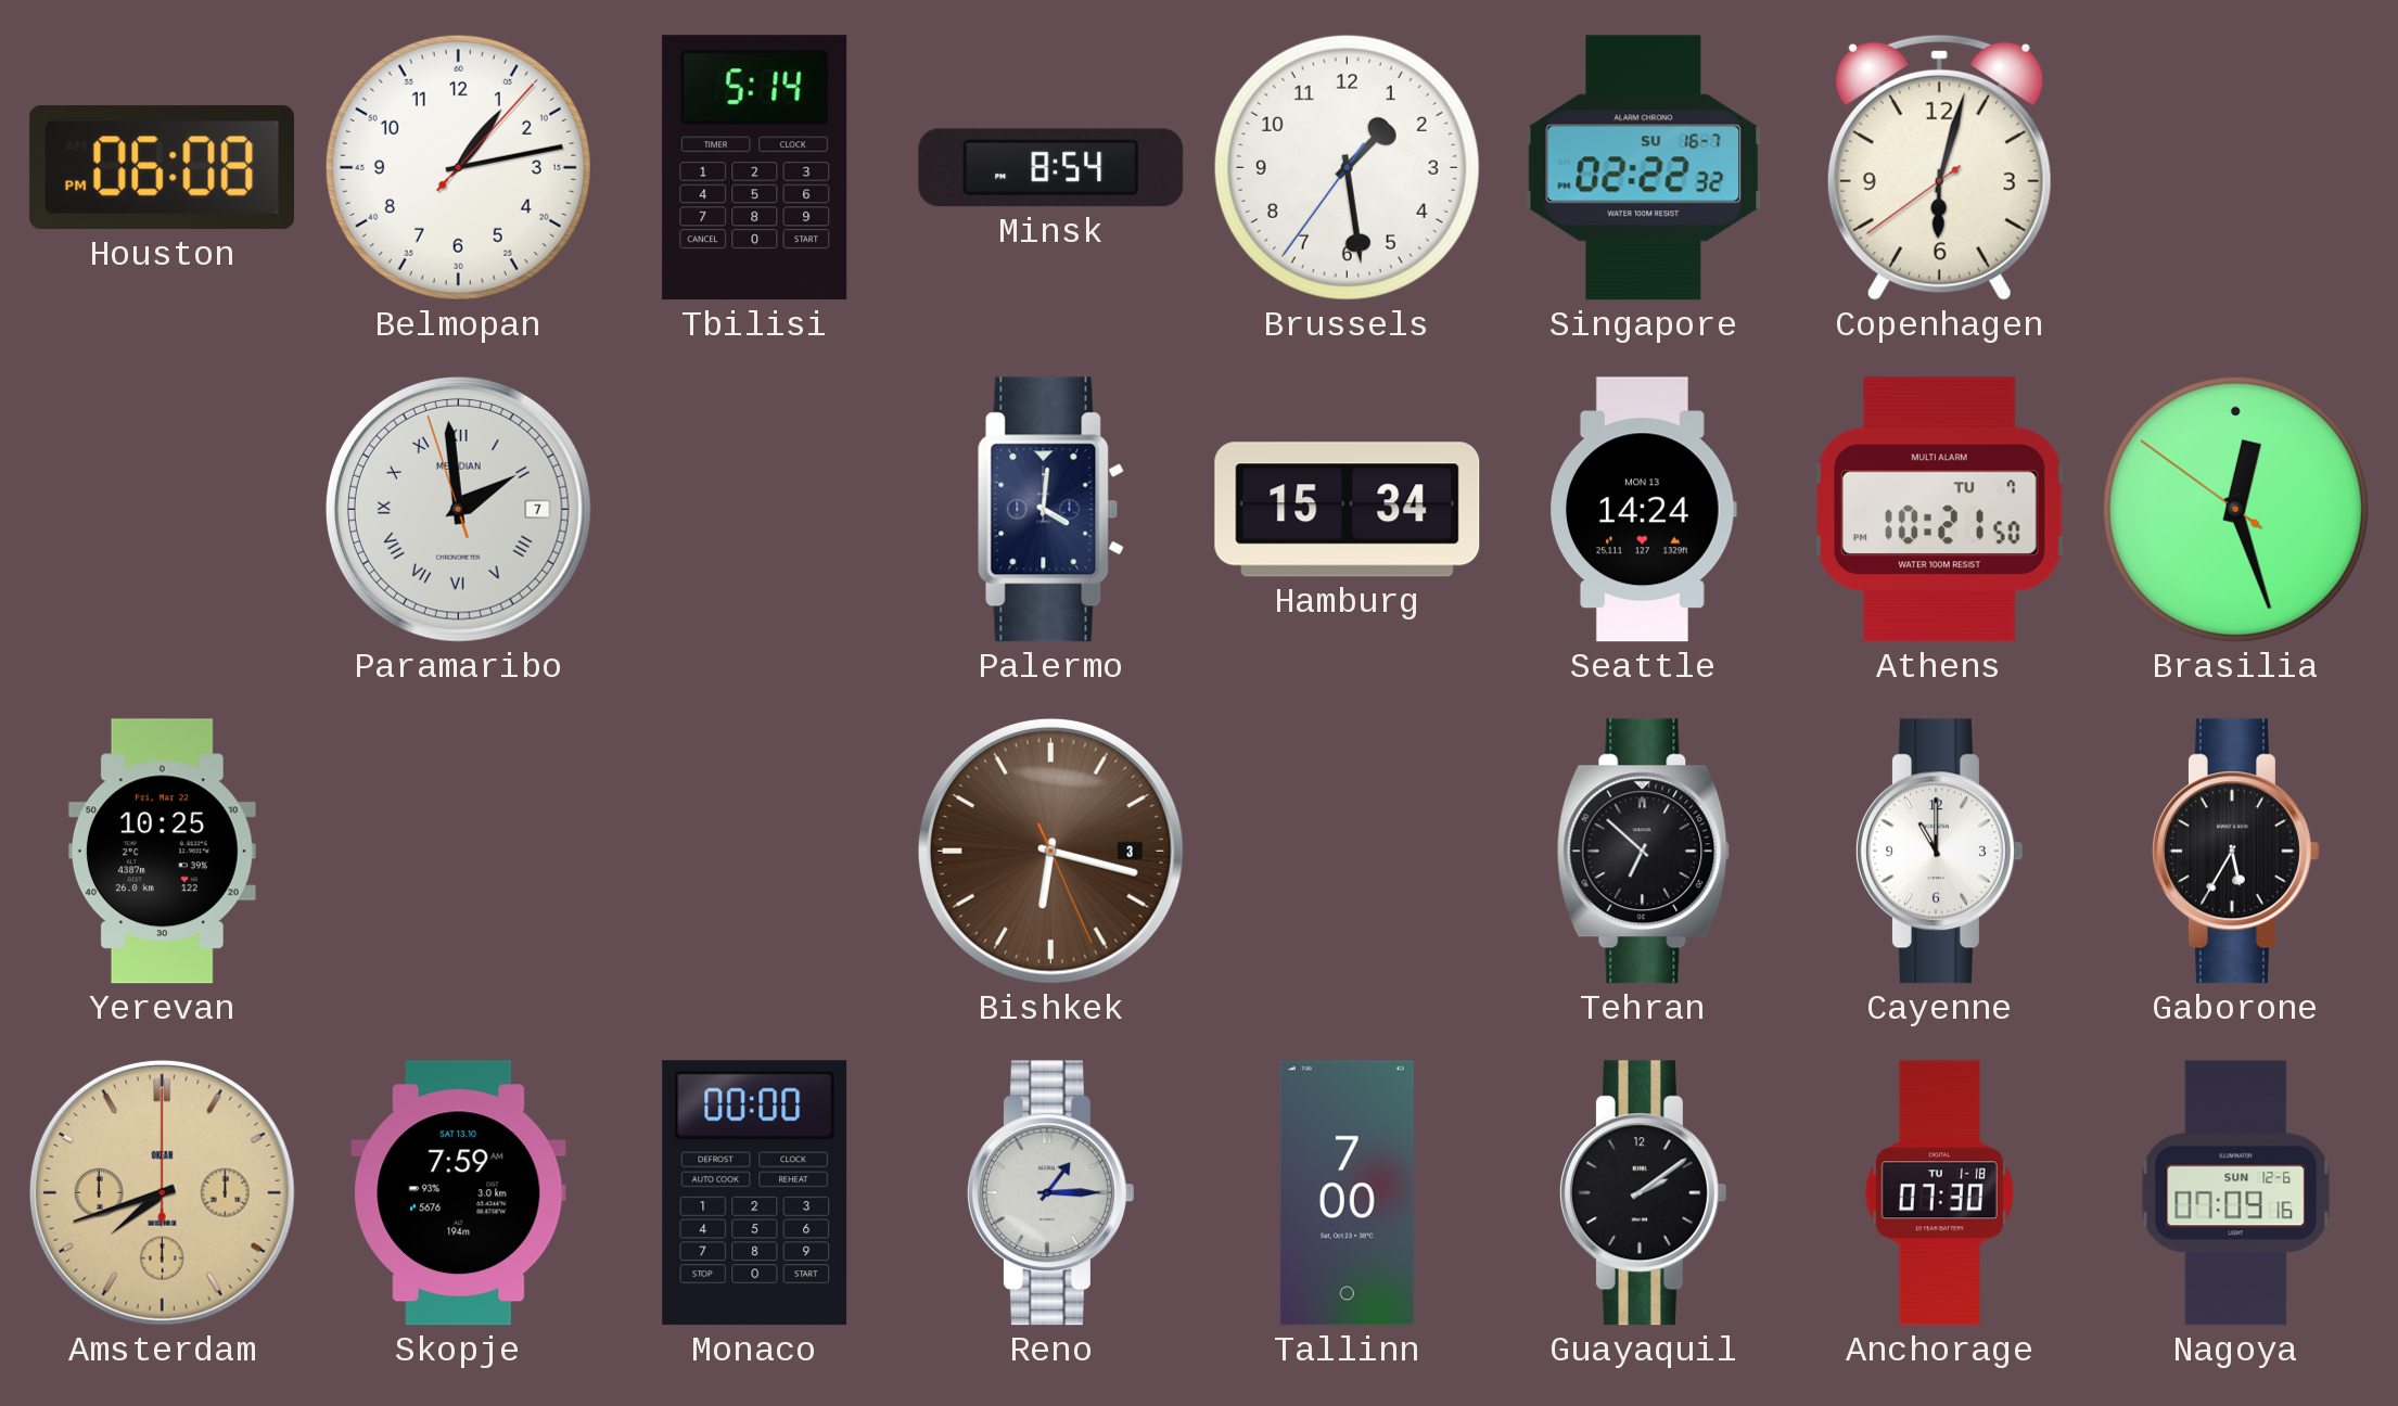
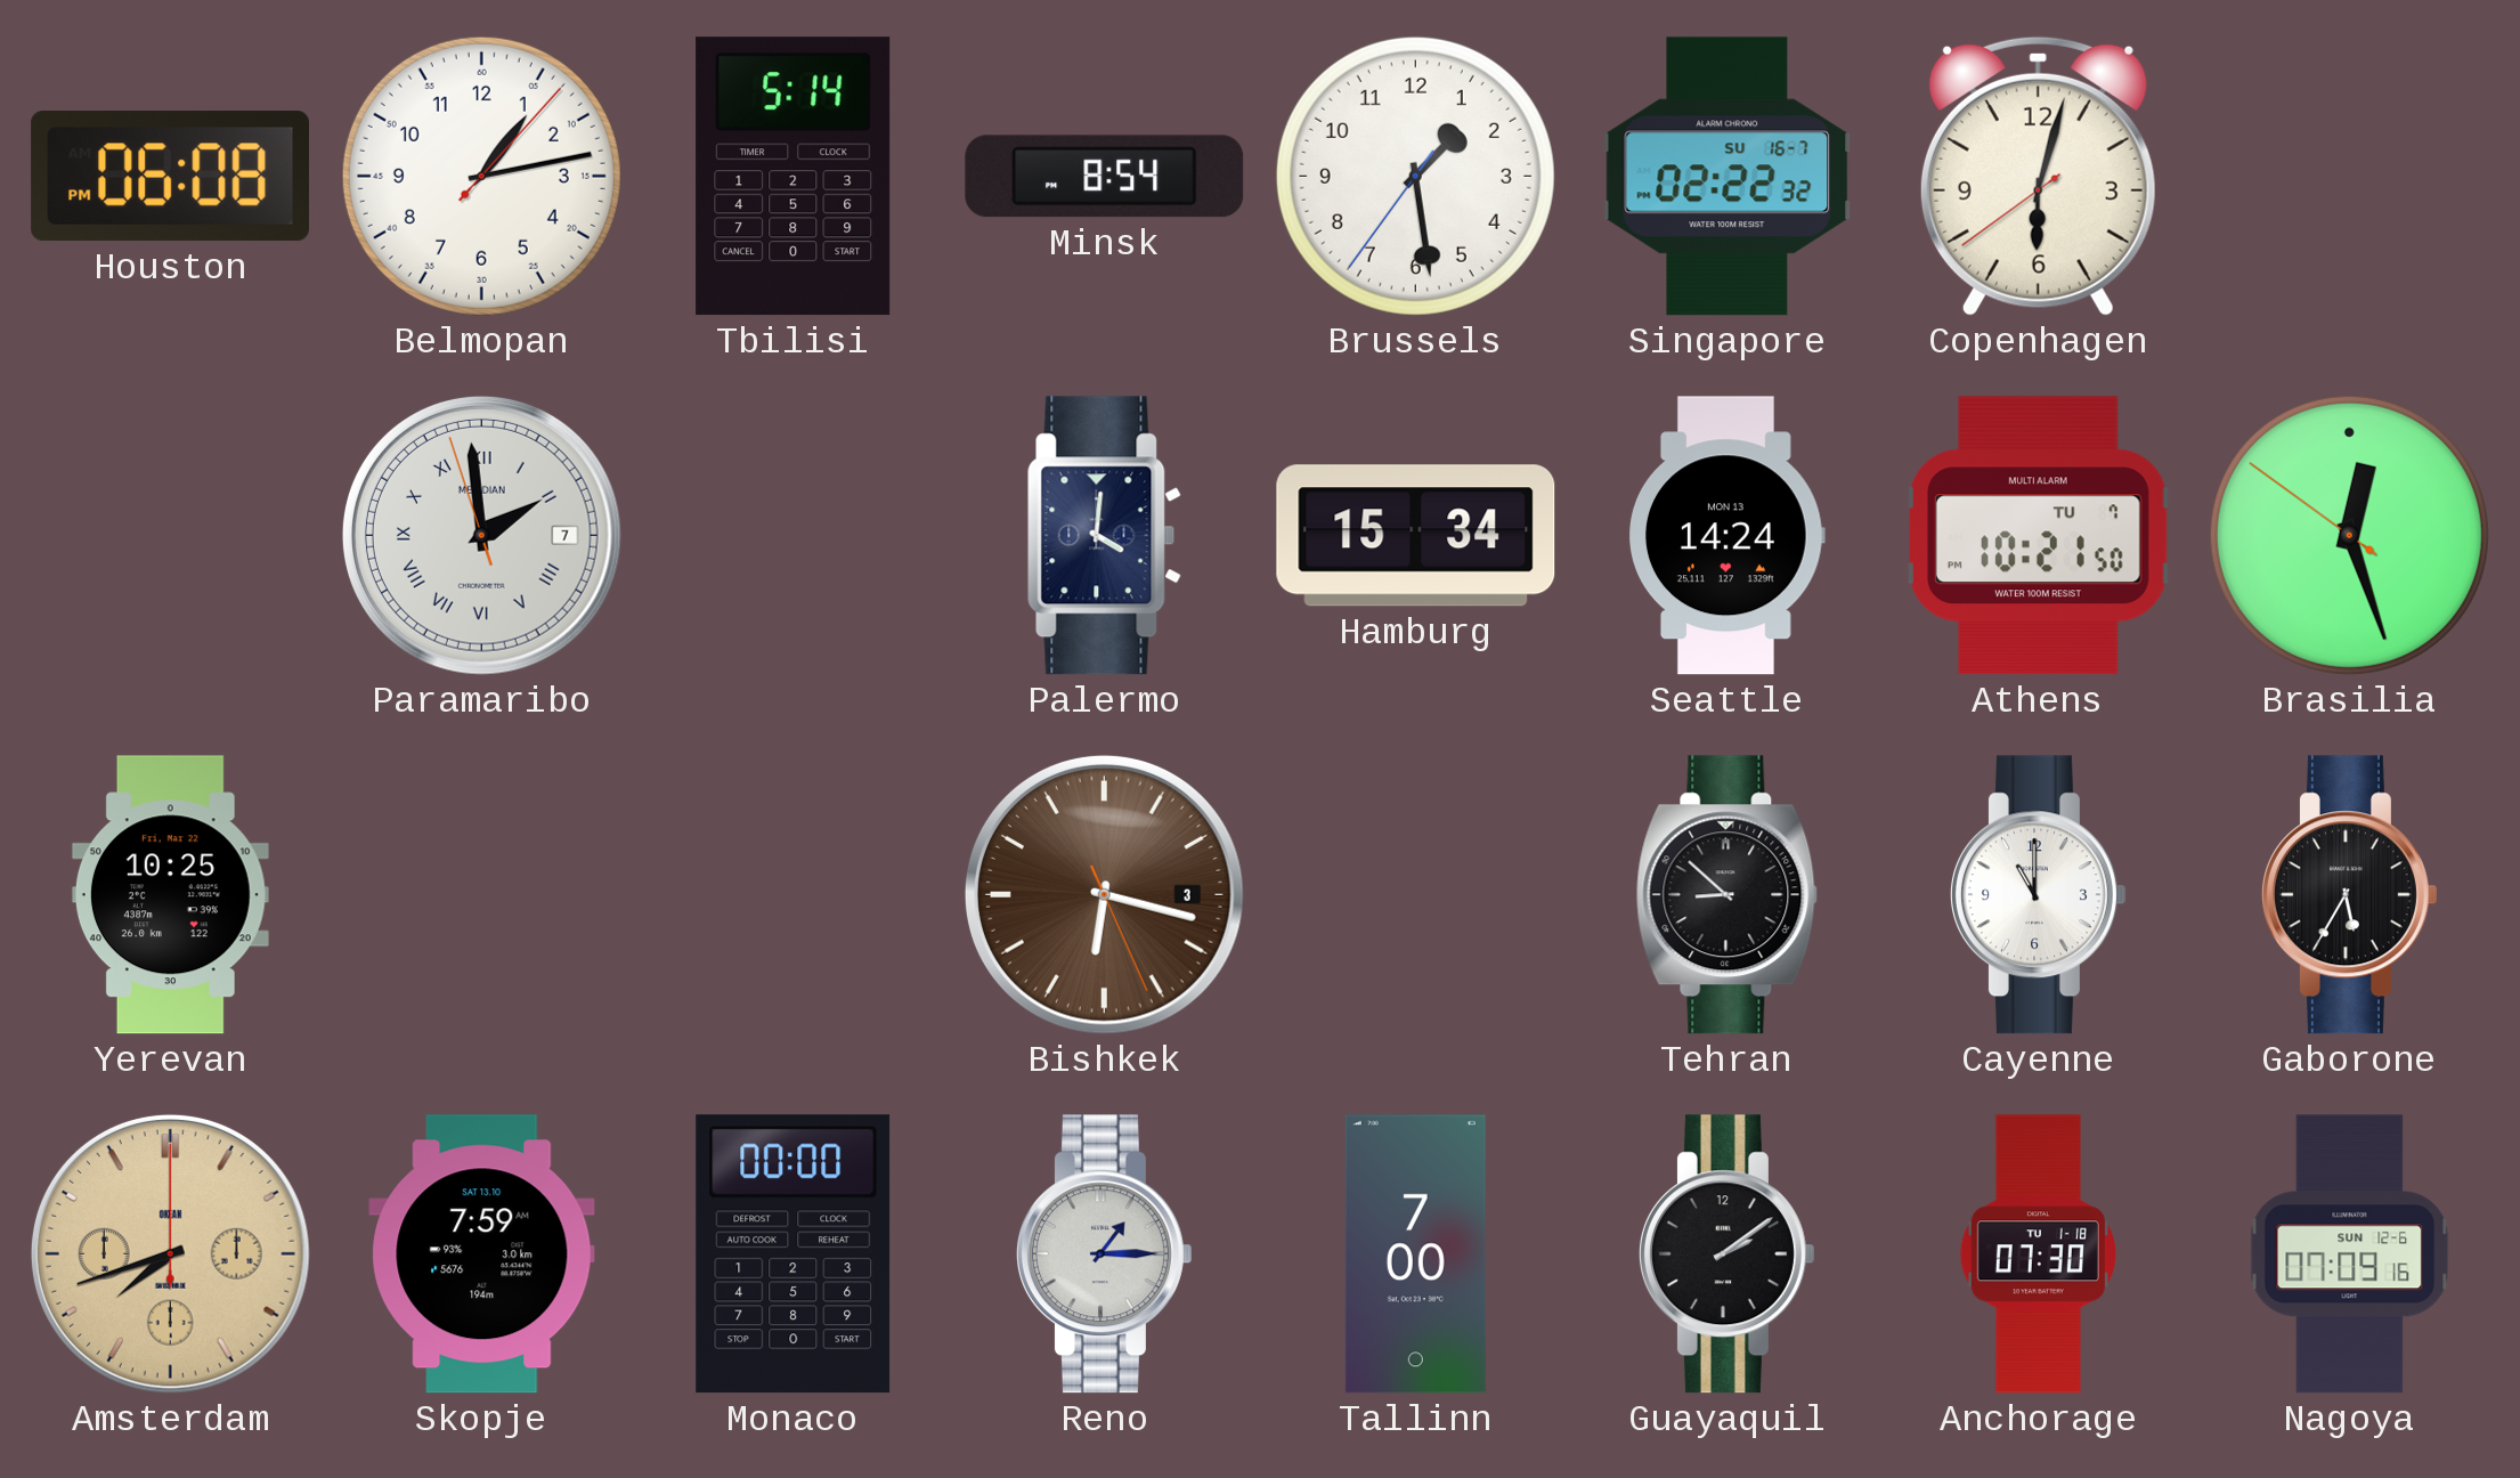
Tehran: 6:52 -> 8:52 (1728, 895)
